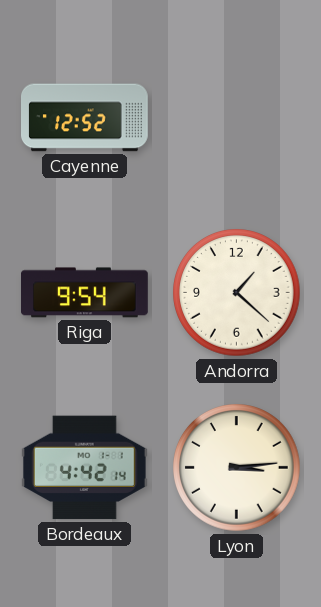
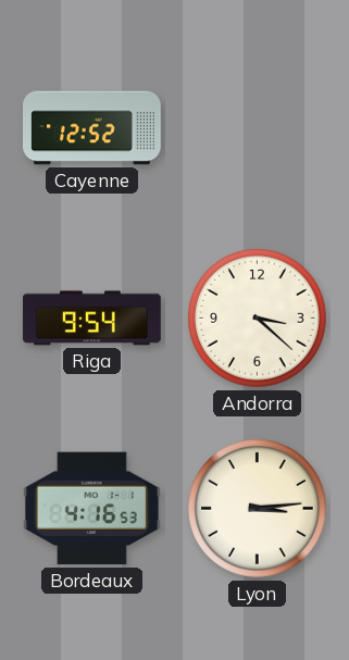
Andorra: 1:22 -> 3:22 (258, 319)
Bordeaux: 4:42 -> 4:16 (91, 509)
